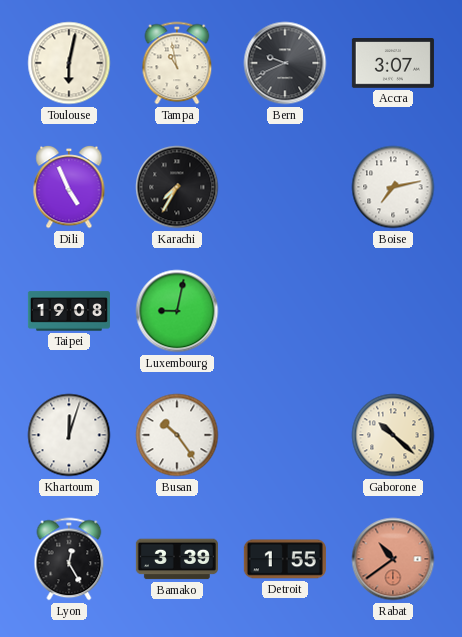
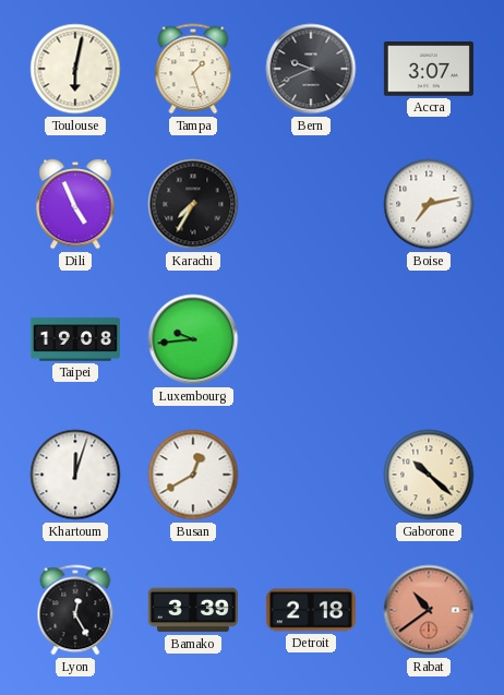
Tampa: 10:58 -> 1:27 (193, 69)
Luxembourg: 9:02 -> 9:44 (193, 339)
Busan: 10:24 -> 12:40 (193, 475)
Detroit: 1:55 -> 2:18 (311, 610)
